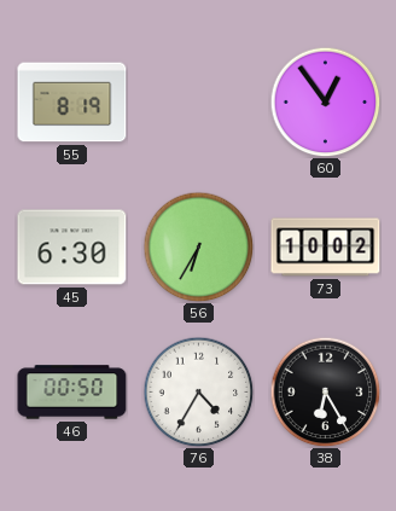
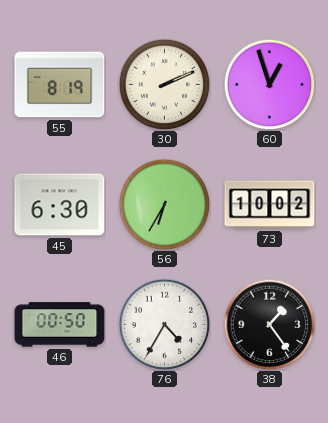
30: none -> 2:11 (164, 84)
60: 12:54 -> 12:57 (269, 84)
38: 6:25 -> 1:24 (269, 324)
